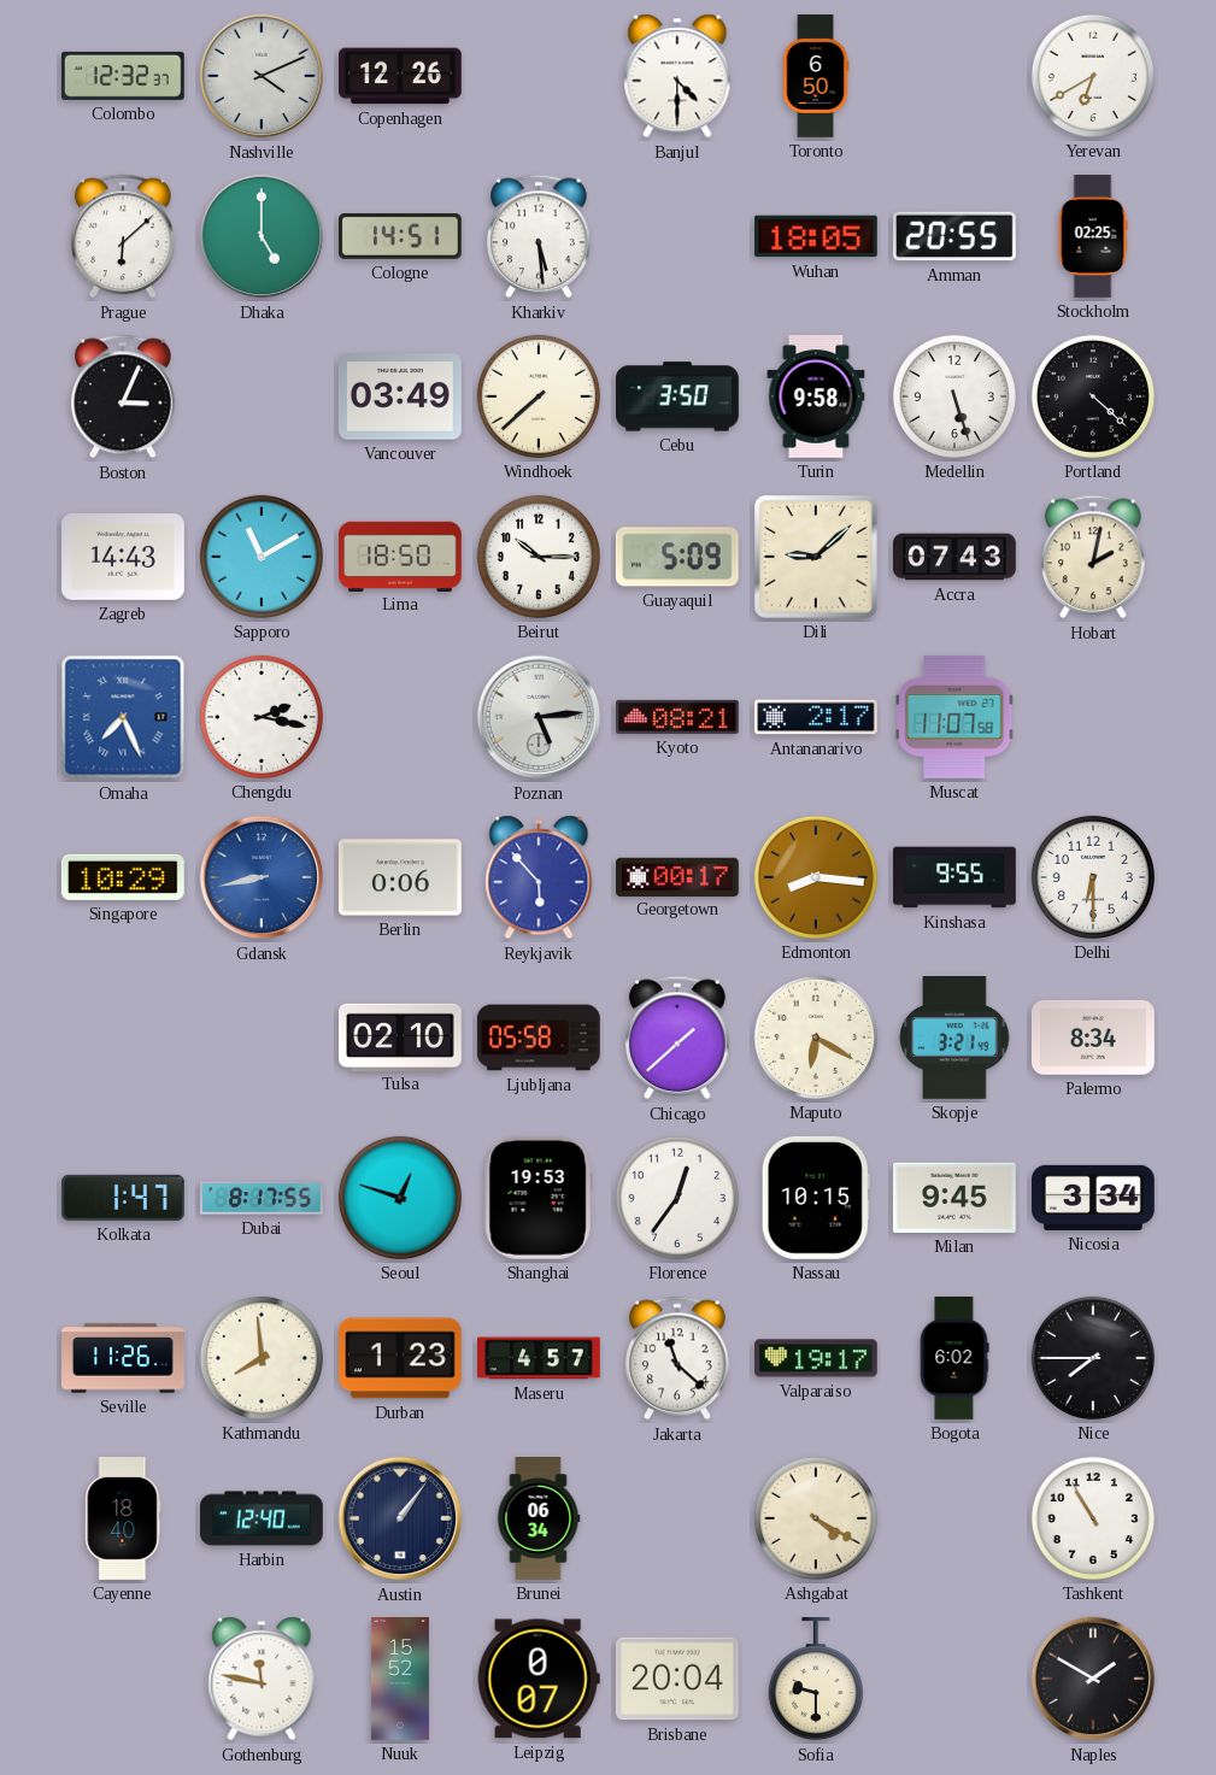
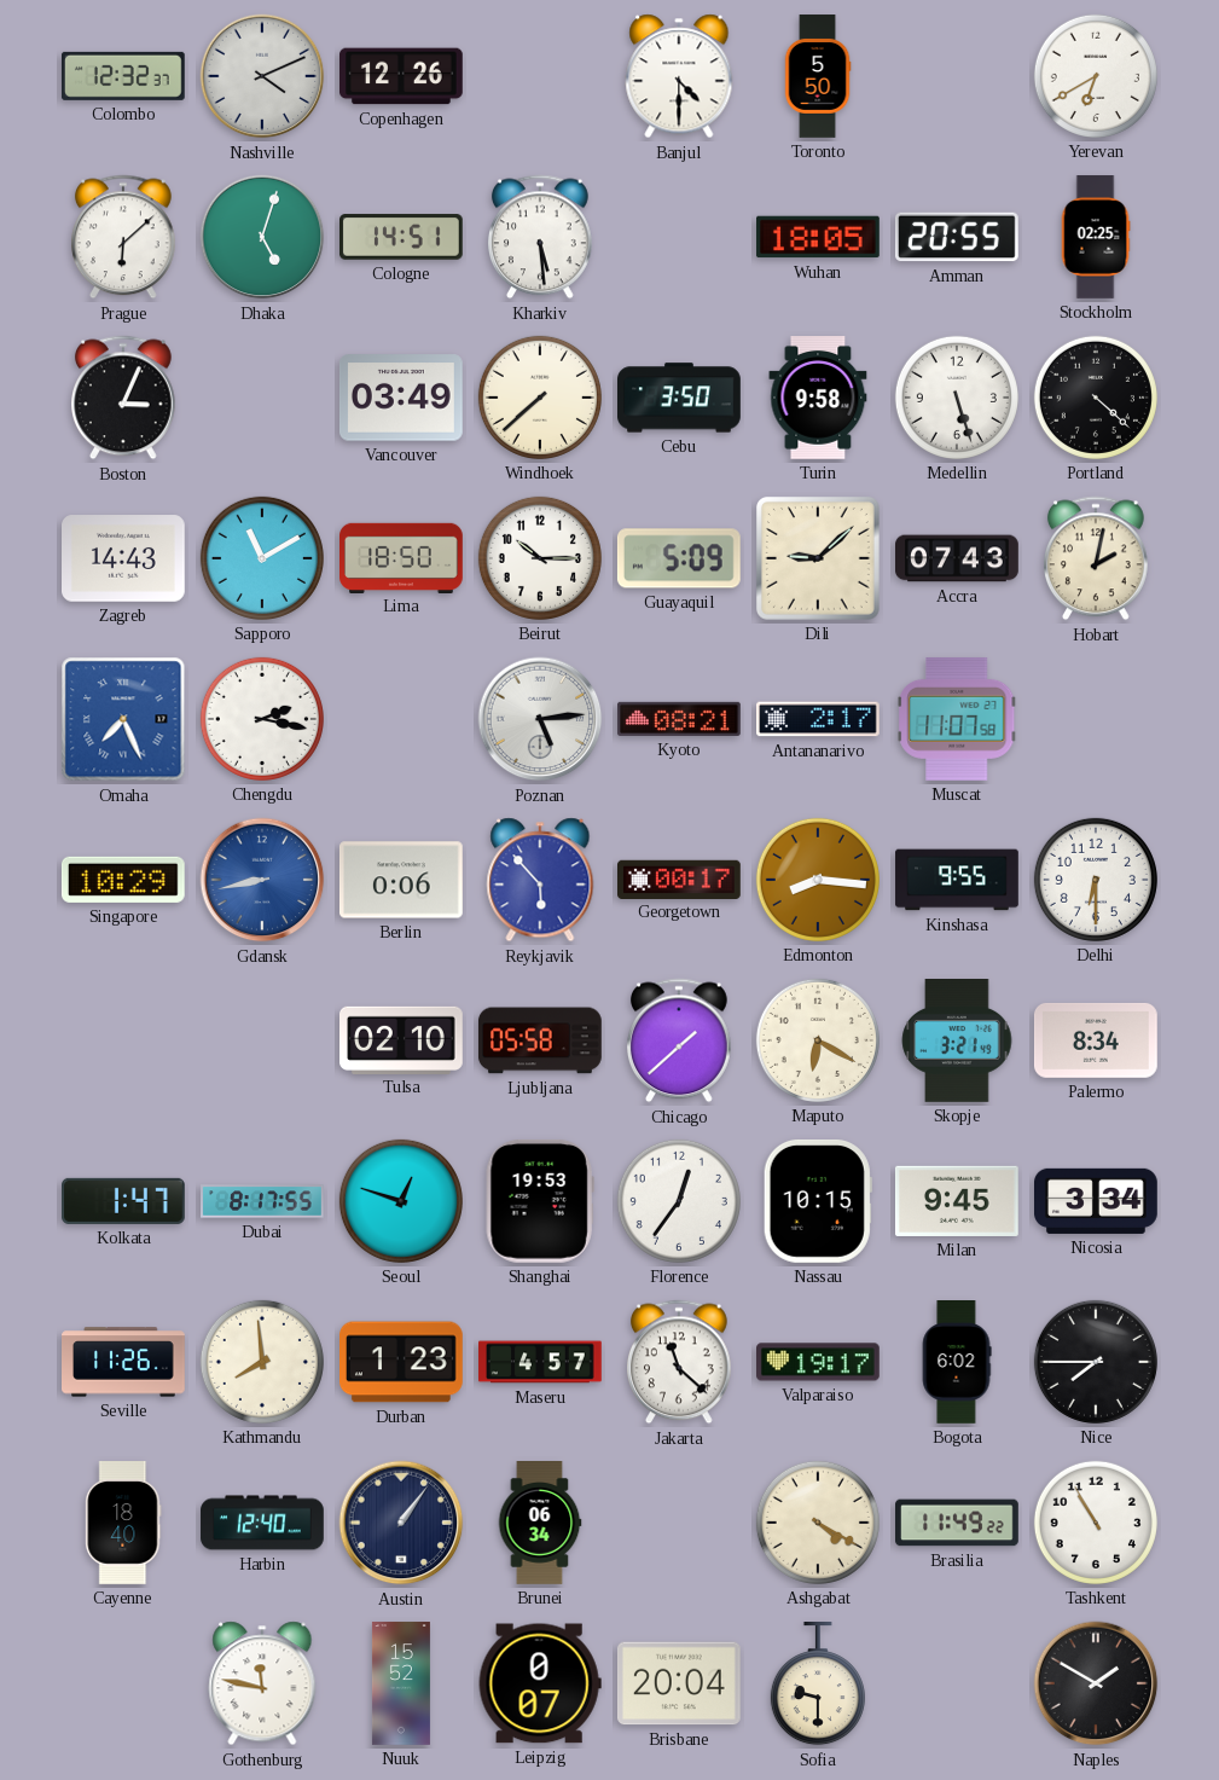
Toronto: 6:50 -> 5:50 (818, 76)
Dhaka: 5:00 -> 5:03 (262, 237)
Brasilia: none -> 11:49 (958, 1523)
